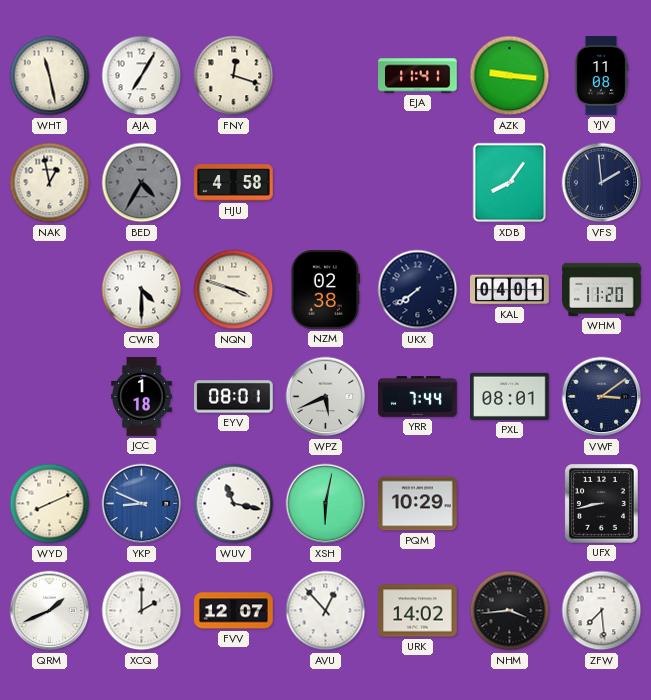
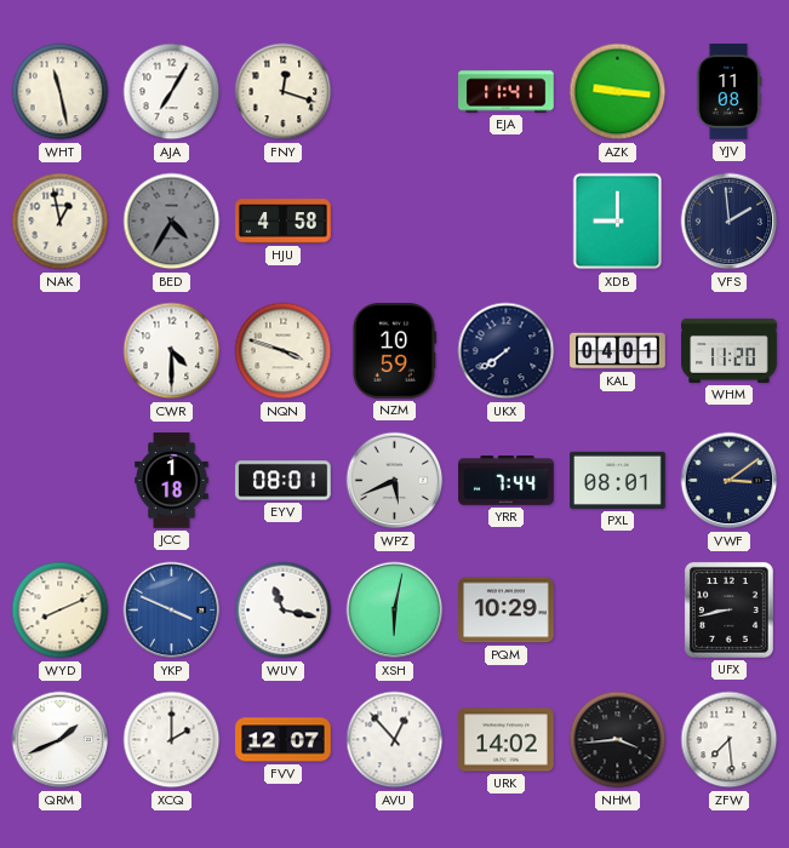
XDB: 8:06 -> 9:00 (618, 222)
NZM: 02:38 -> 10:59 (394, 351)
YKP: 8:49 -> 3:49 (172, 611)
